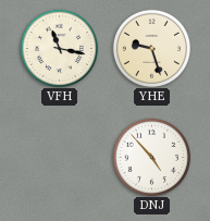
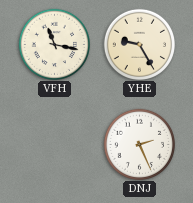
YHE: 9:27 -> 9:25 (139, 44)
DNJ: 4:53 -> 2:26 (139, 144)
